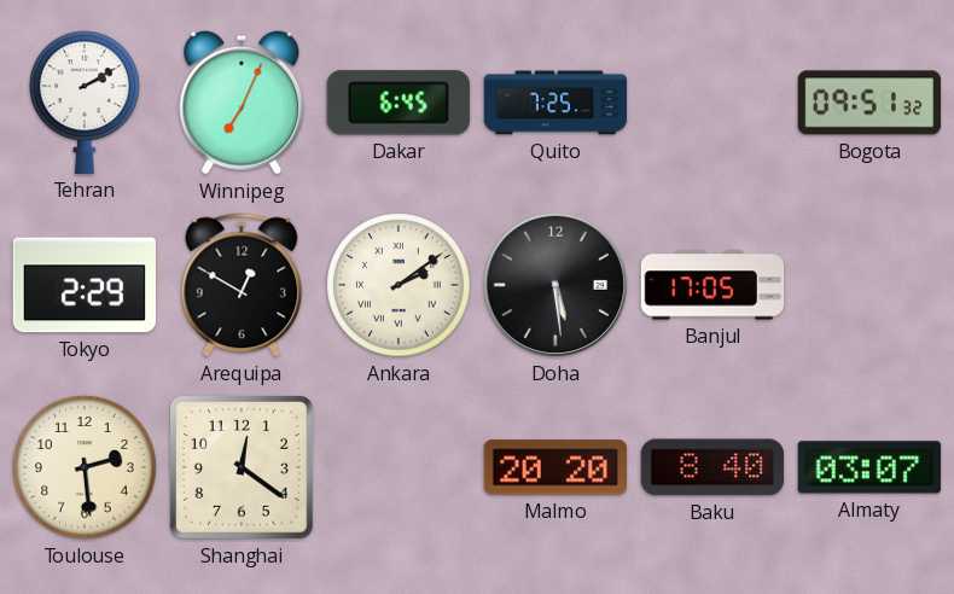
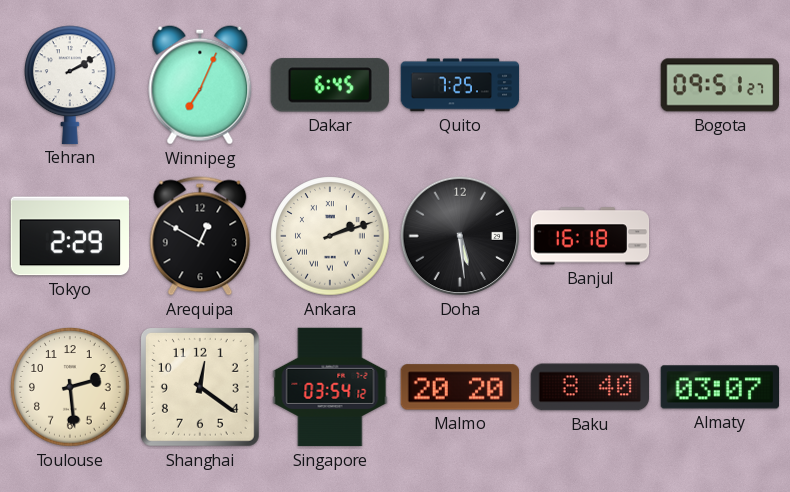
Bogota: 09:51:32 -> 09:51:27 (719, 85)
Ankara: 2:09 -> 2:12 (330, 236)
Banjul: 17:05 -> 16:18 (590, 236)
Singapore: none -> 03:54 (330, 387)
